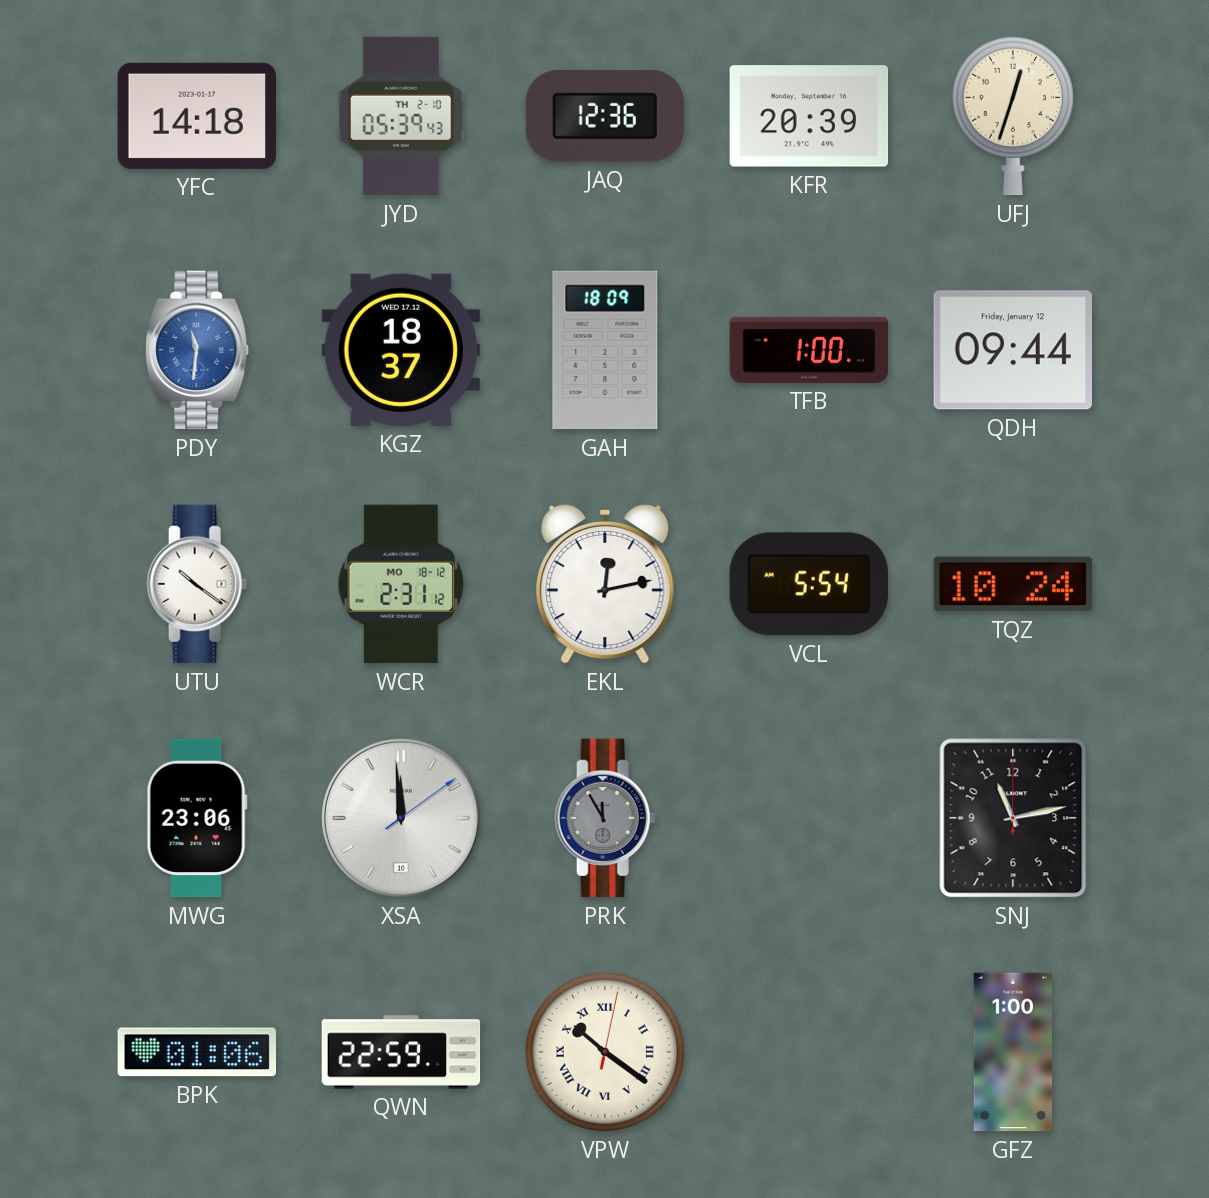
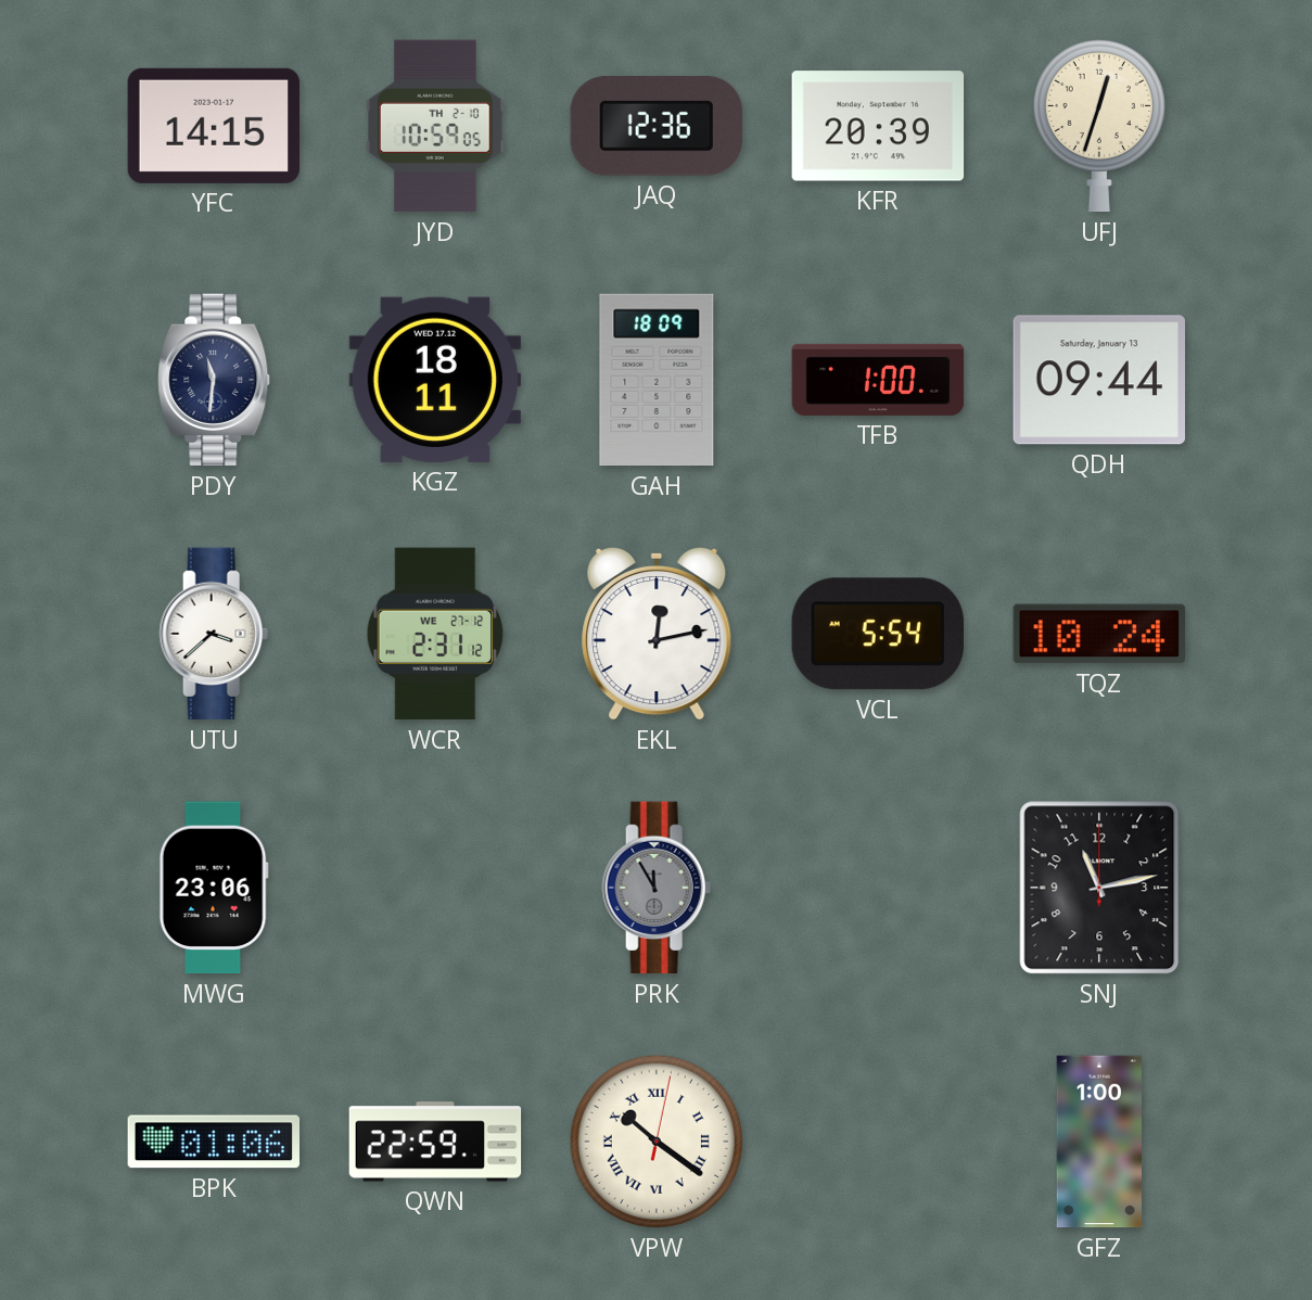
YFC: 14:18 -> 14:15 (213, 126)
JYD: 05:39 -> 10:59 (436, 126)
PDY dial: blue -> navy (214, 380)
KGZ: 18:37 -> 18:11 (434, 380)
QDH date: Friday, January 12 -> Saturday, January 13 (1098, 380)
UTU: 10:21 -> 3:38 (214, 634)
WCR date: MO 18-12 -> WE 27-12 (435, 634)
XSA: 11:59 -> none (401, 818)
